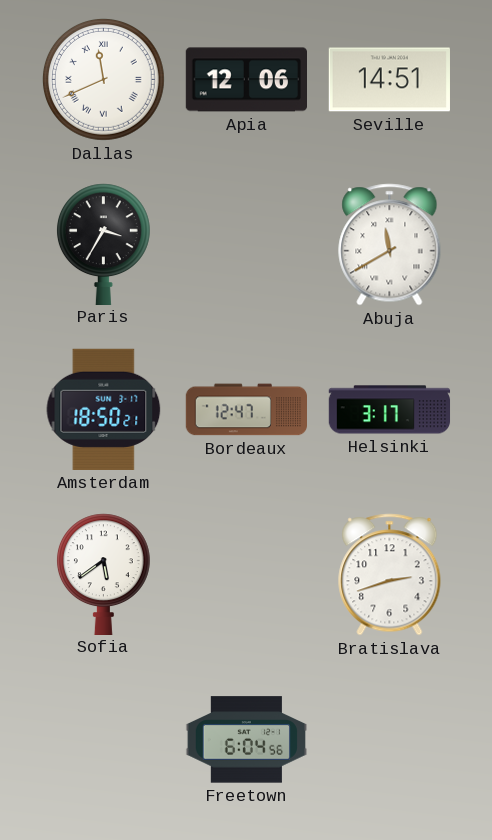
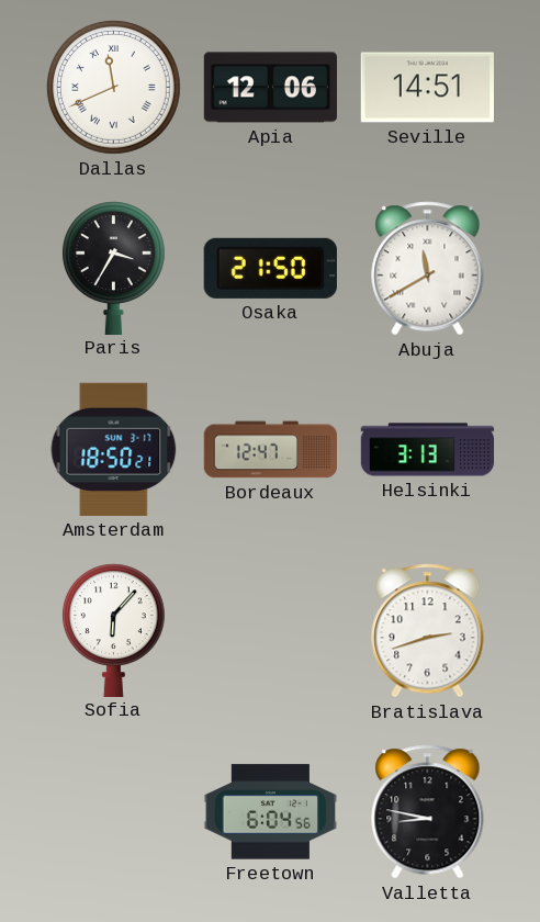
Osaka: none -> 21:50 (270, 268)
Helsinki: 3:17 -> 3:13 (428, 450)
Sofia: 5:39 -> 6:07 (113, 630)
Valletta: none -> 8:47 (428, 812)
